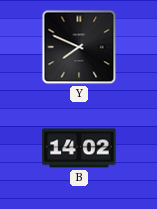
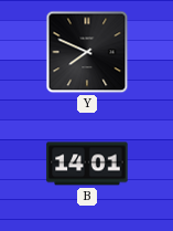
B: 14:02 -> 14:01 (87, 164)
